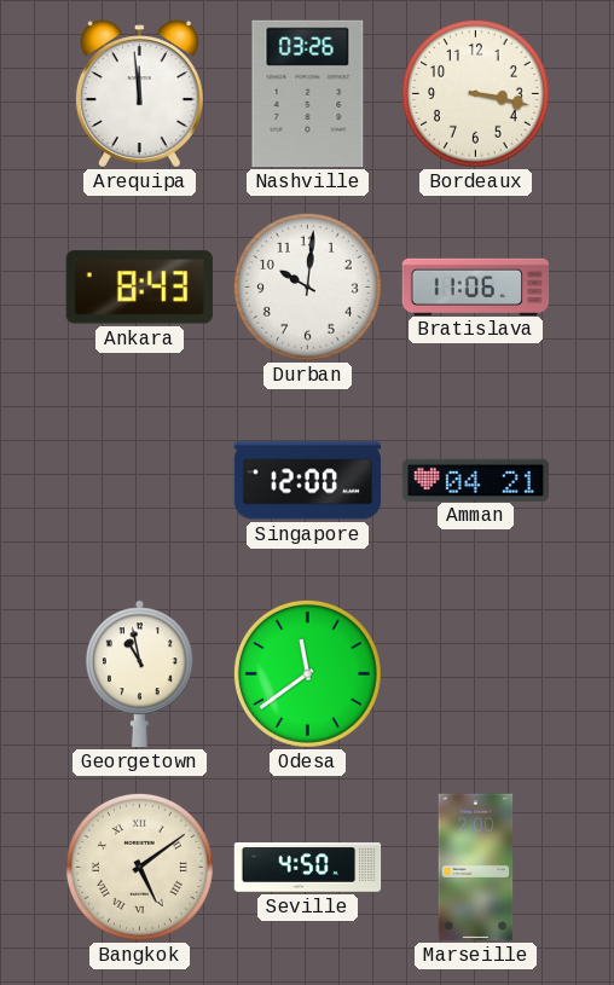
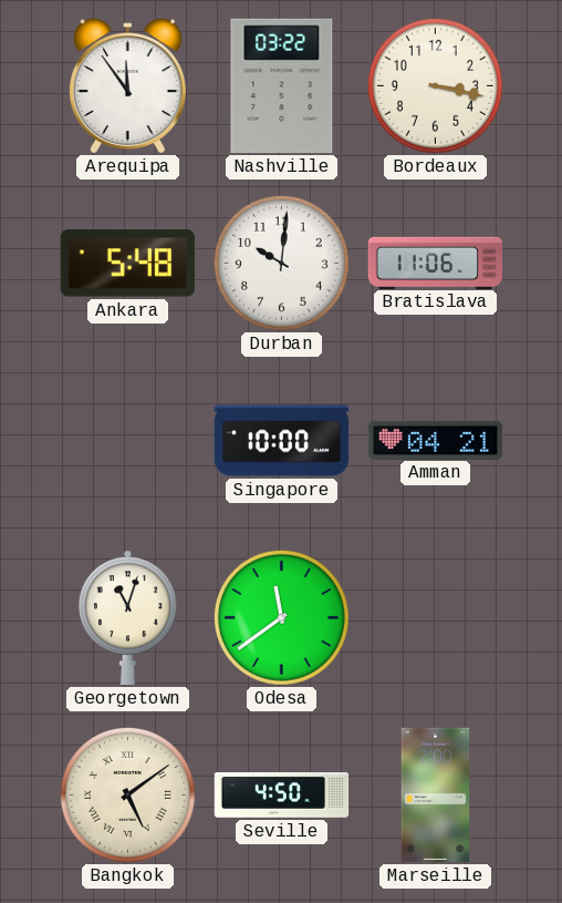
Arequipa: 11:59 -> 11:54 (127, 86)
Nashville: 03:26 -> 03:22 (282, 86)
Ankara: 8:43 -> 5:48 (127, 264)
Singapore: 12:00 -> 10:00 (282, 441)
Georgetown: 10:58 -> 11:03 (127, 618)
